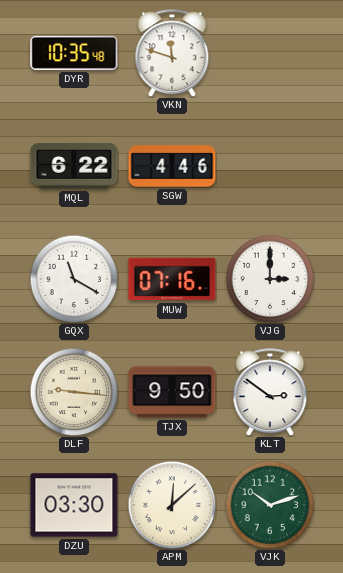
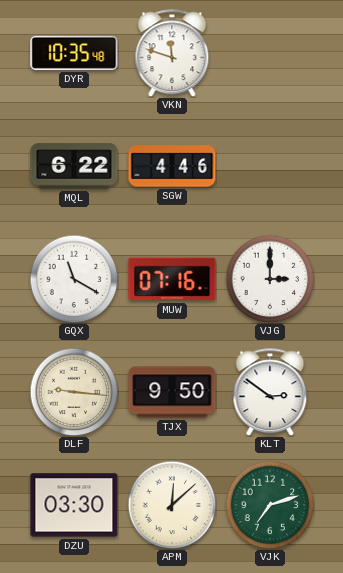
VJK: 10:12 -> 7:12 (270, 505)
